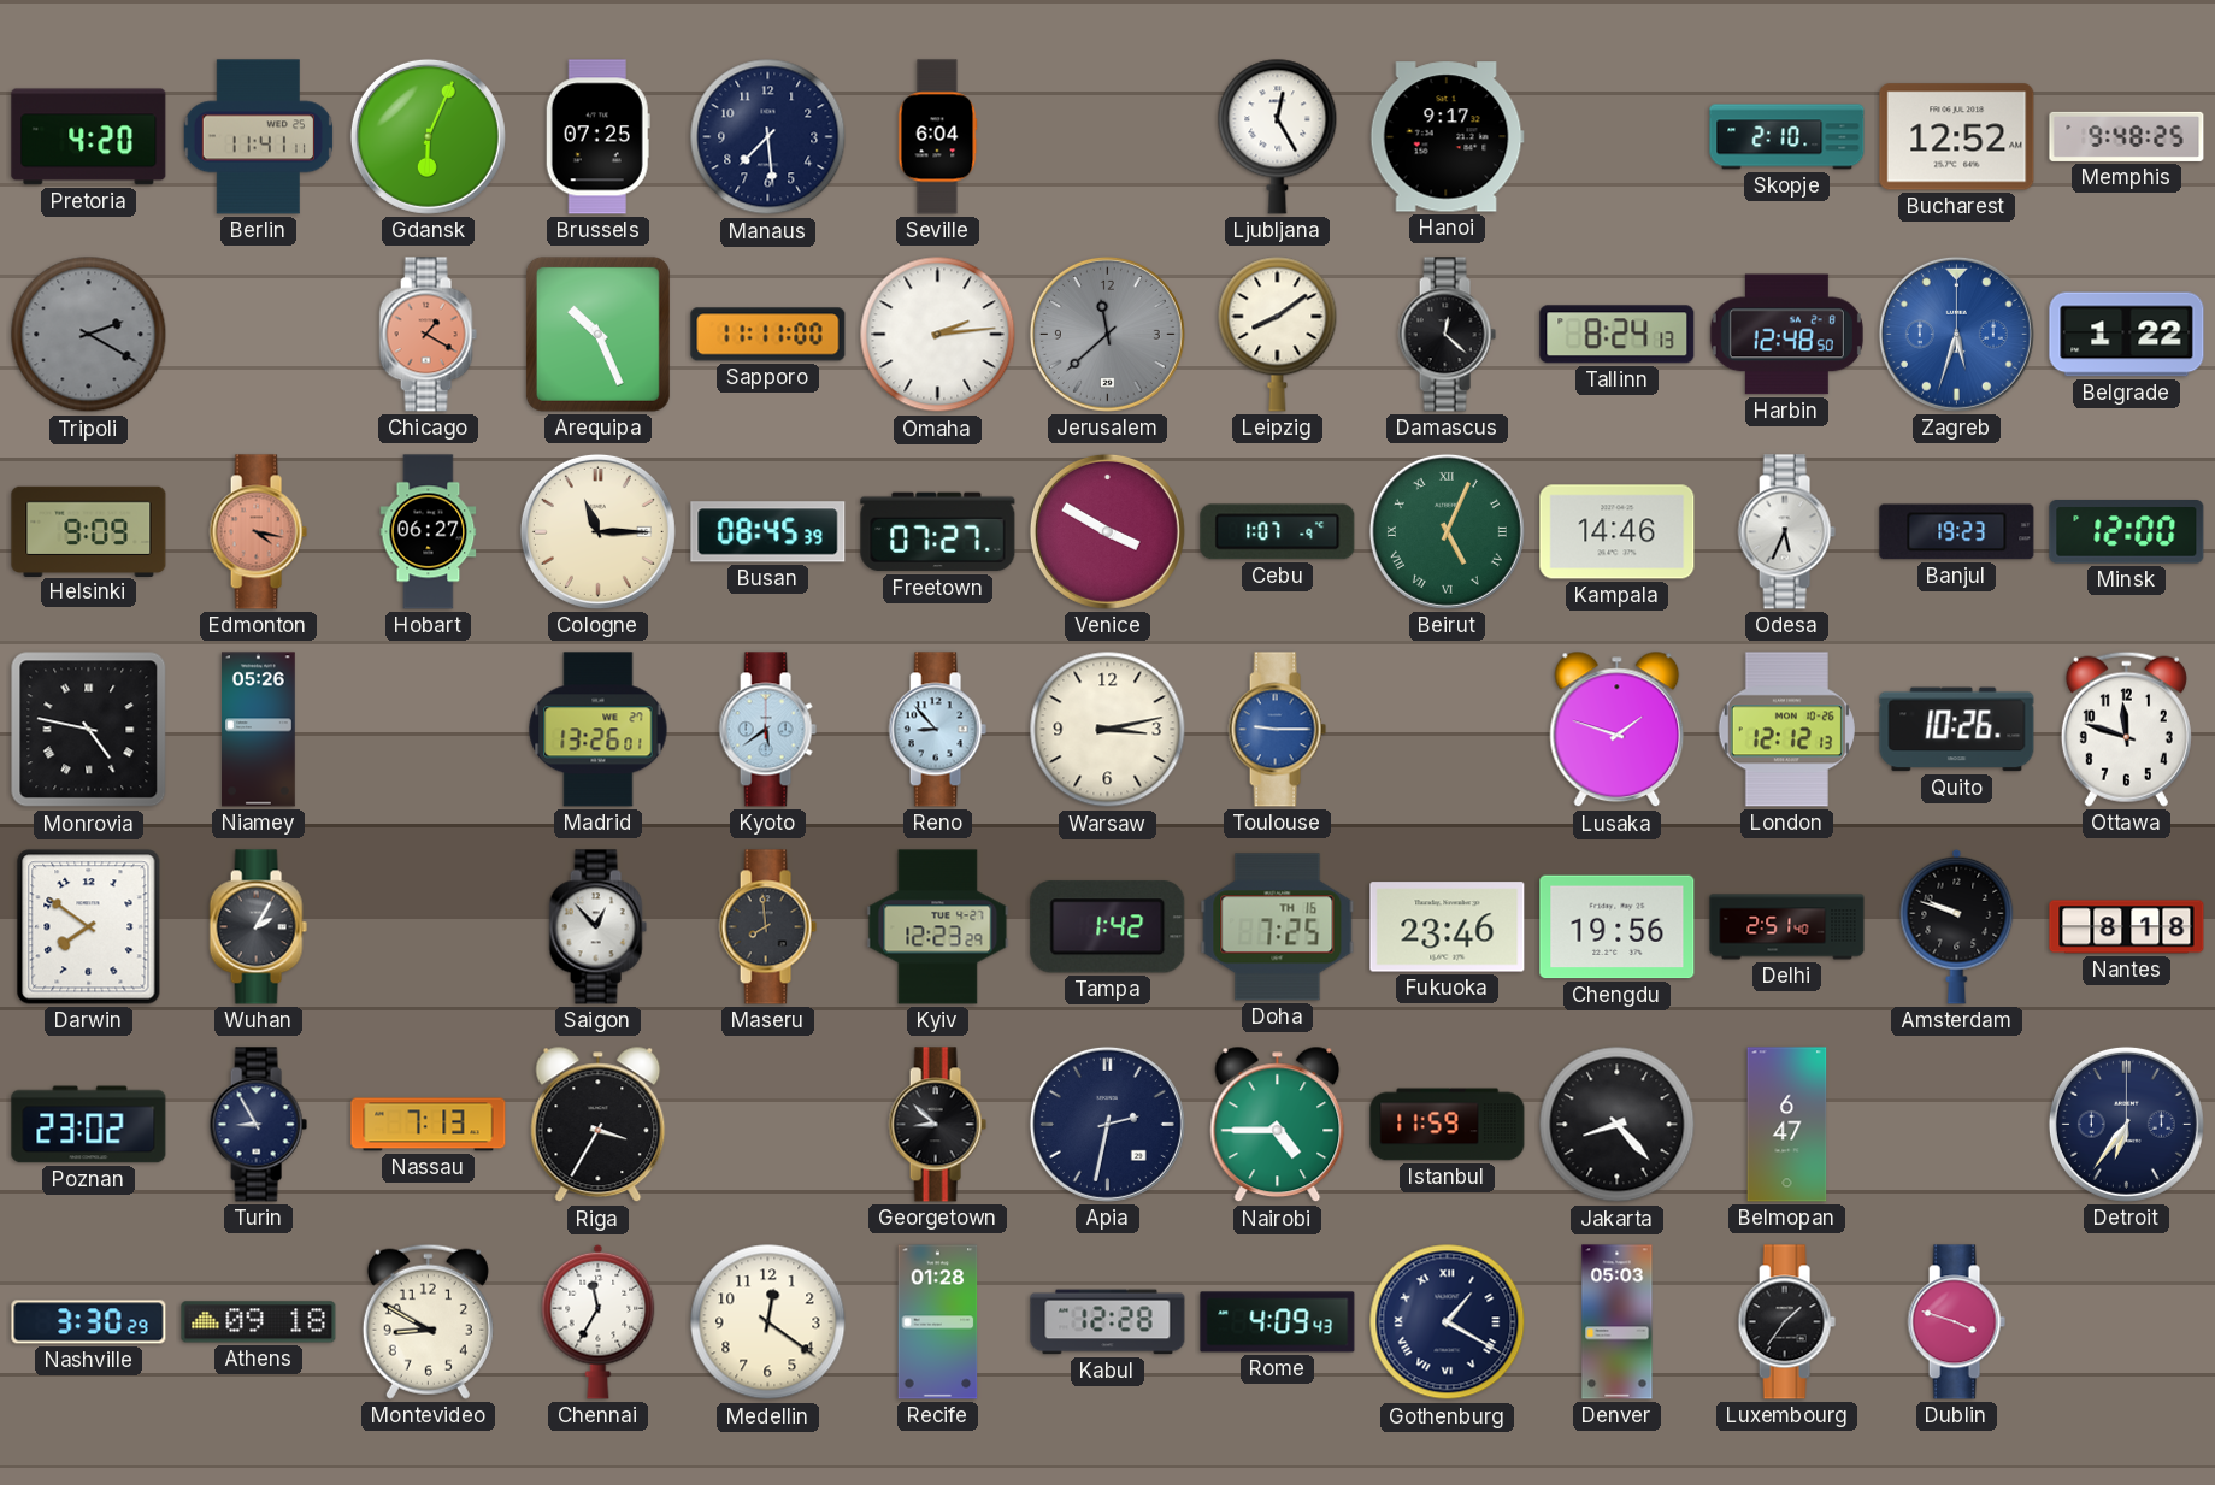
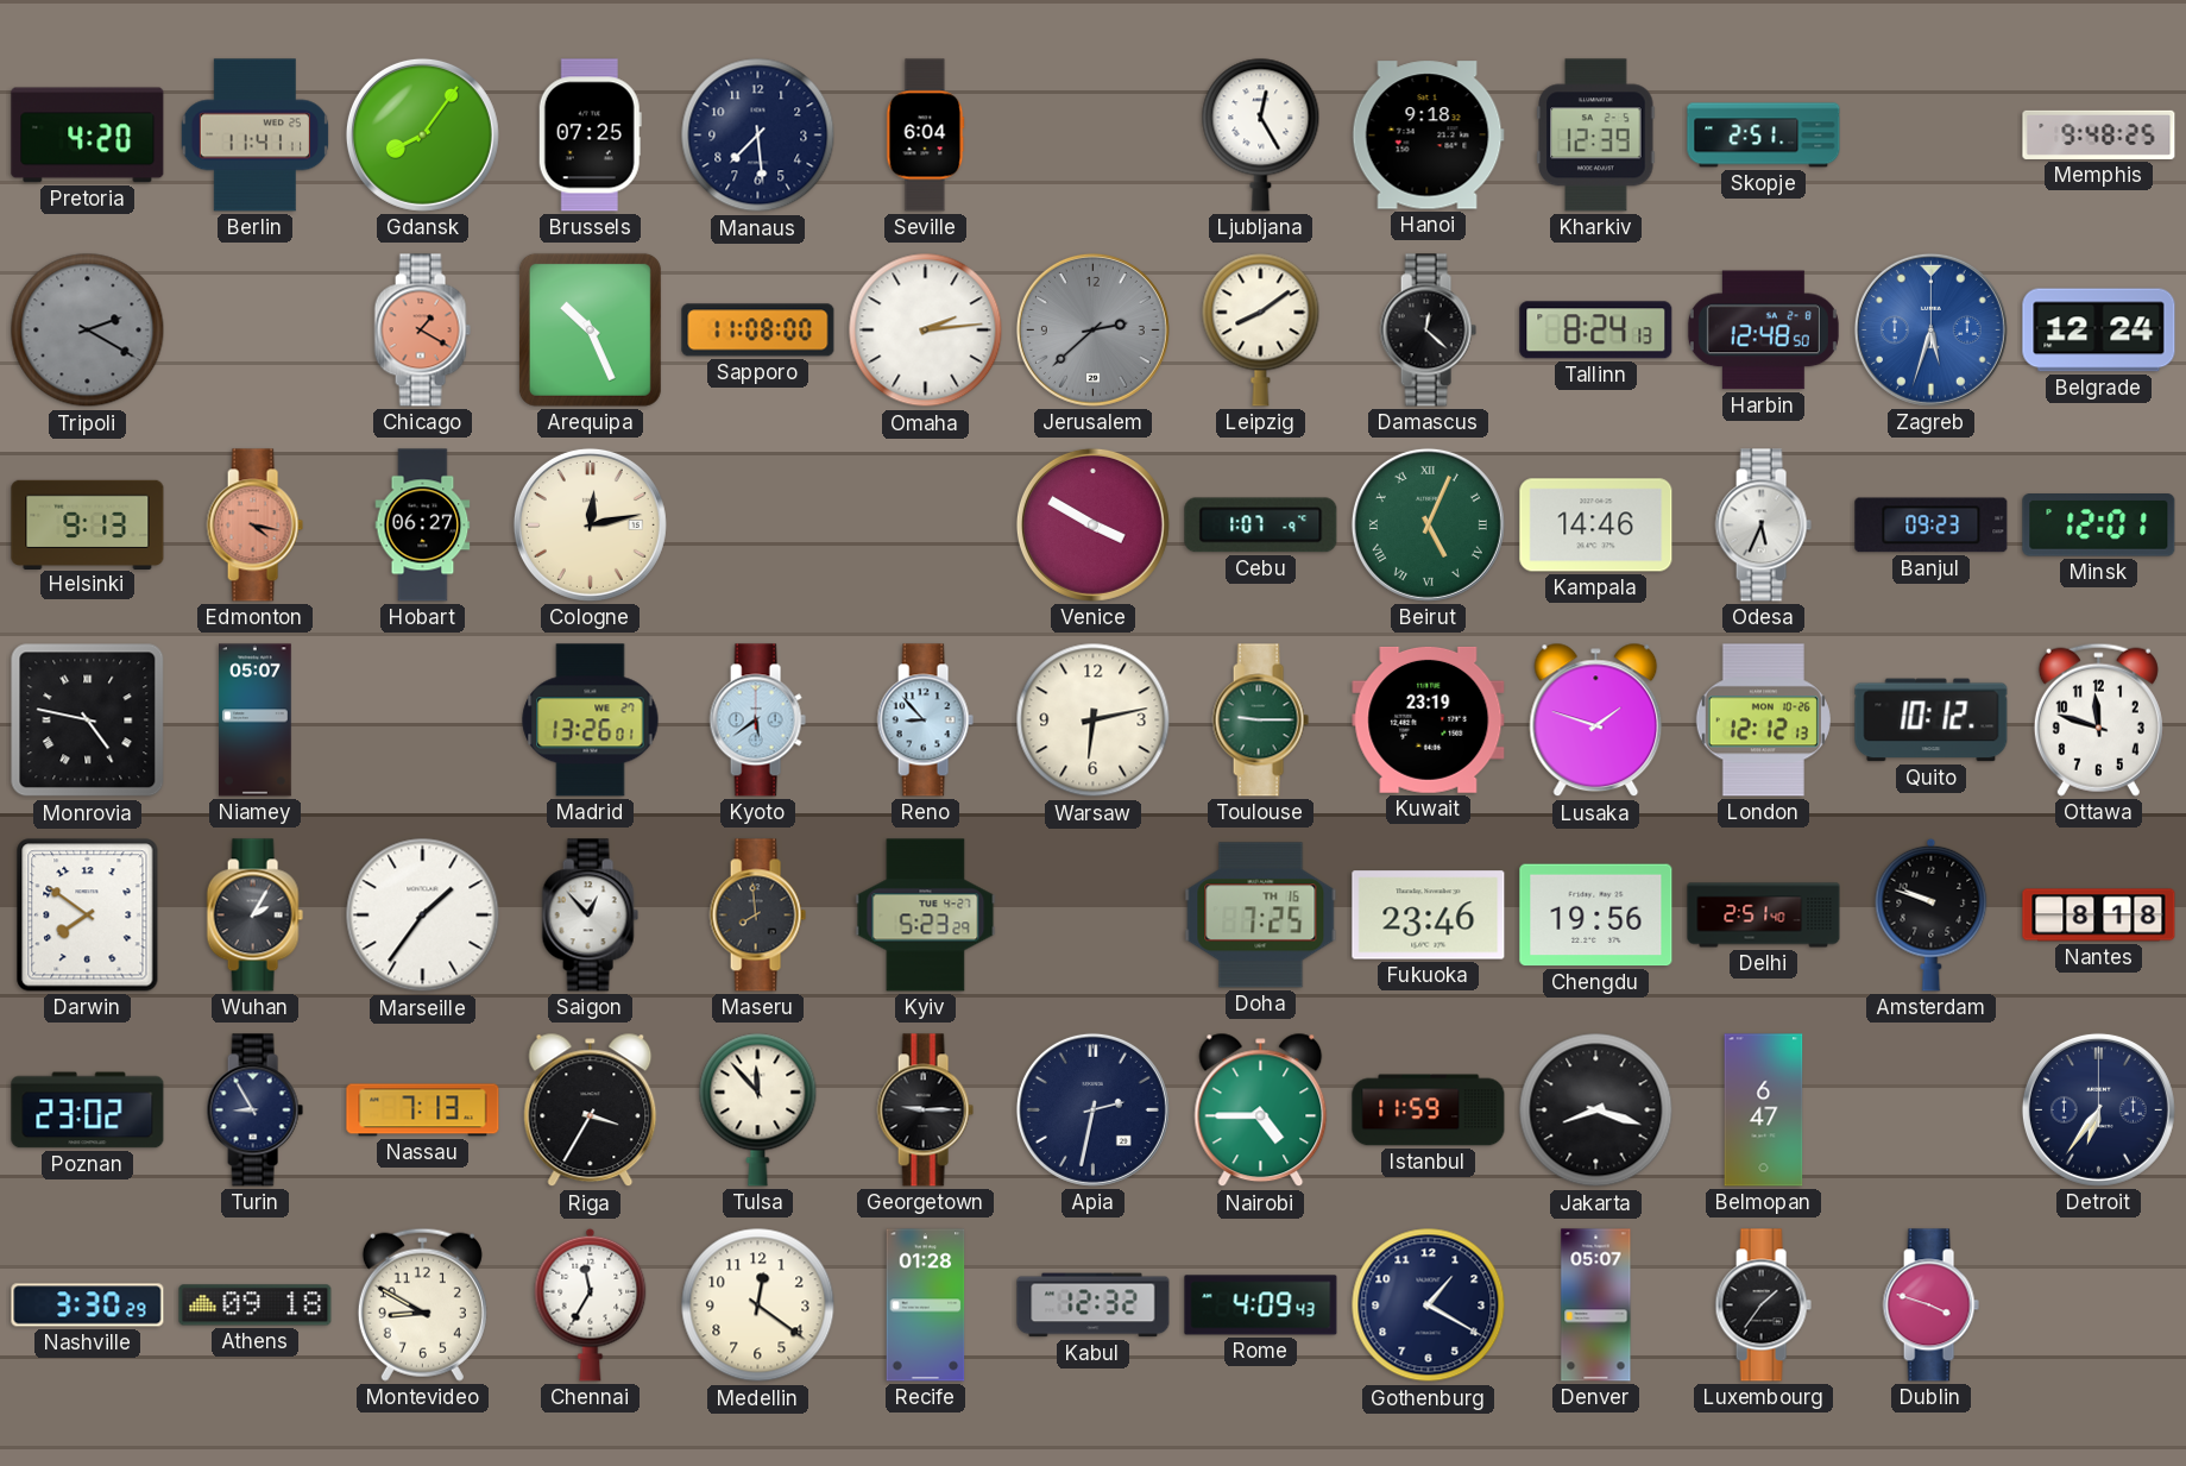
Gdansk: 6:04 -> 8:06 (422, 134)
Hanoi: 9:17 -> 9:18 (1428, 136)
Kharkiv: none -> 12:39 (1596, 136)
Skopje: 2:10 -> 2:51 (1764, 136)
Bucharest: 12:52 -> none (1957, 137)
Sapporo: 11:11 -> 11:08 (758, 331)
Jerusalem: 11:38 -> 2:38 (1092, 329)
Belgrade: 1:22 -> 12:24 (2099, 331)
Helsinki: 9:09 -> 9:13 (88, 524)
Cologne: 11:15 -> 12:13 (590, 524)
Busan: 08:45 -> none (768, 532)
Freetown: 07:27 -> none (938, 532)
Banjul: 19:23 -> 09:23 (1932, 526)
Minsk: 12:00 -> 12:01 (2099, 526)
Niamey: 05:26 -> 05:07 (256, 721)
Warsaw: 3:13 -> 6:13 (1094, 721)
Toulouse dial: blue -> green (1260, 721)
Kuwait: none -> 23:19 (1429, 719)
Quito: 10:26 -> 10:12 (1932, 721)
Marseille: none -> 1:36 (423, 916)
Kyiv: 12:23 -> 5:23 (926, 916)
Tampa: 1:42 -> none (1108, 927)
Tulsa: none -> 11:53 (758, 1109)
Georgetown: 8:52 -> 9:15 (925, 1110)
Jakarta: 8:23 -> 8:18 (1596, 1110)
Kabul: 12:28 -> 12:32 (1094, 1305)
Gothenburg numerals: Roman -> Arabic (1429, 1305)
Denver: 05:03 -> 05:07 (1596, 1305)
